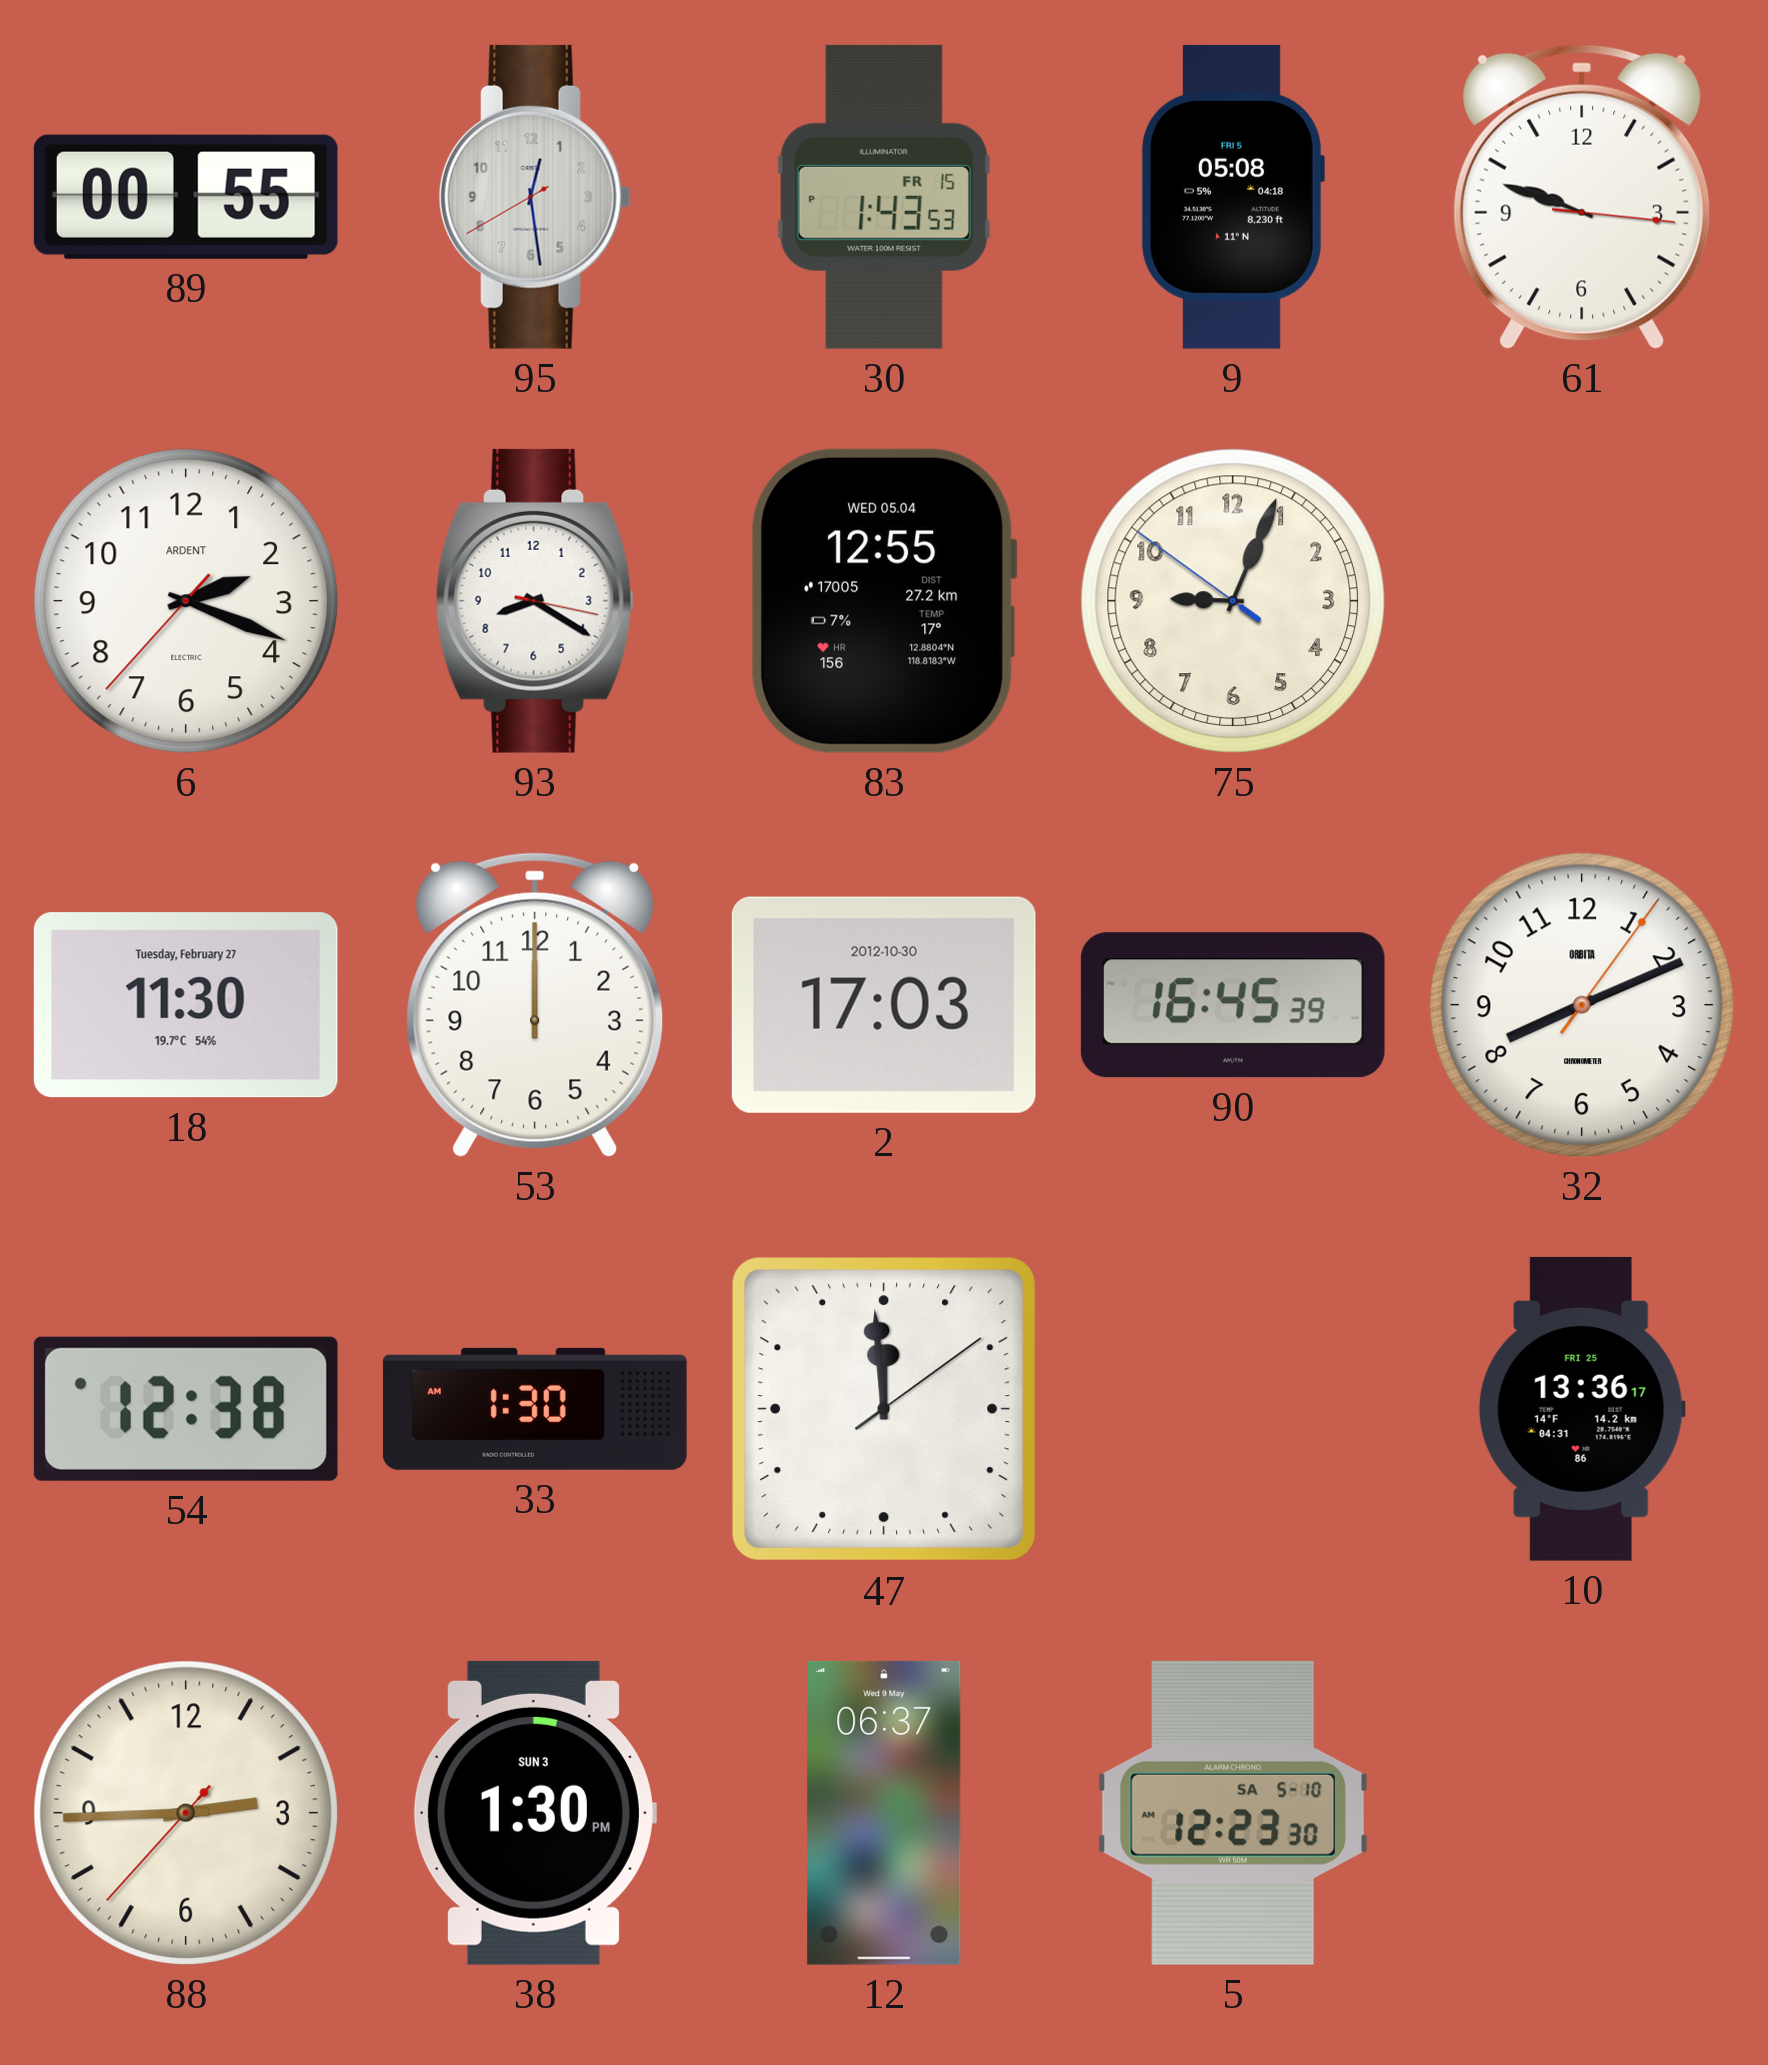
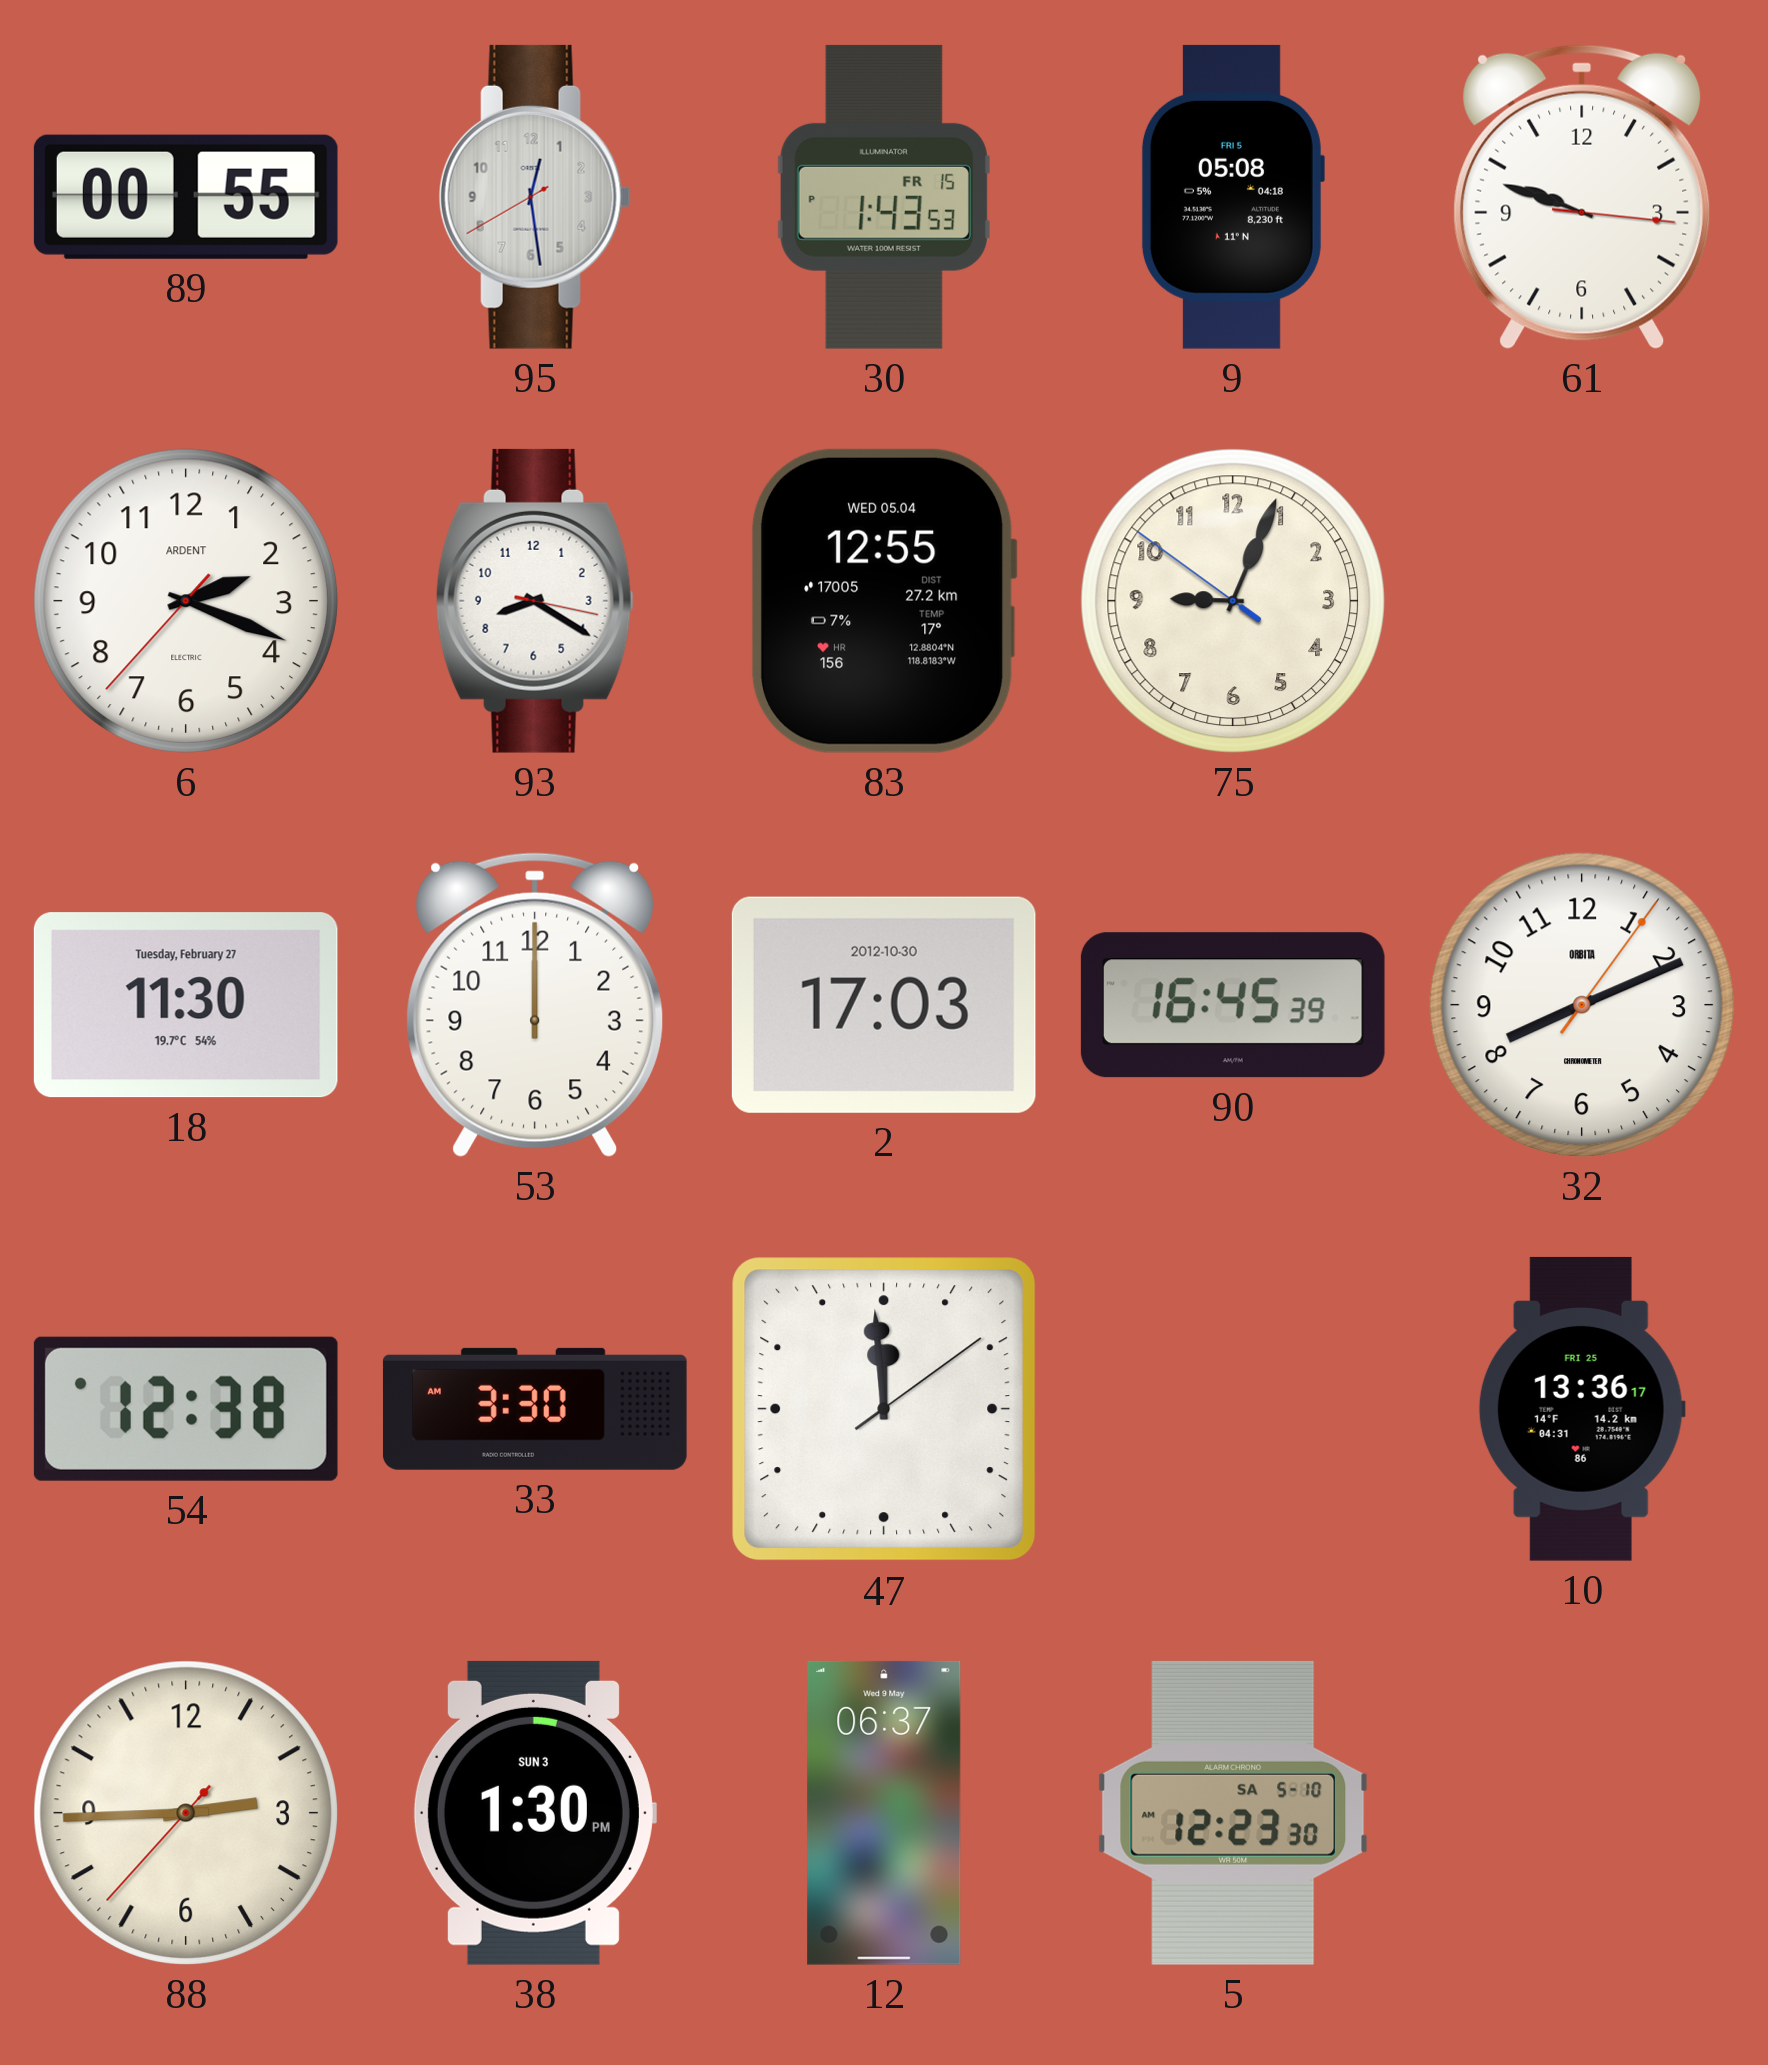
33: 1:30 -> 3:30 (535, 1409)
